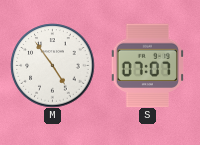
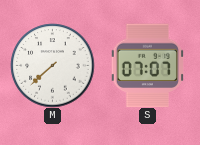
M: 4:54 -> 7:38 (52, 65)
